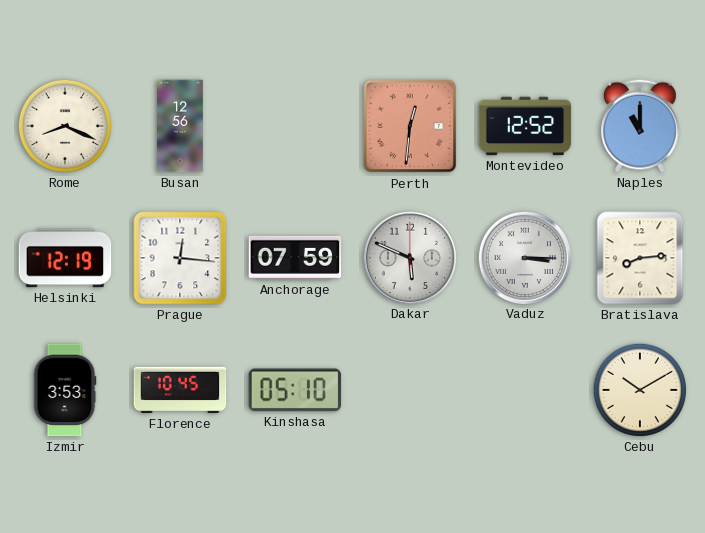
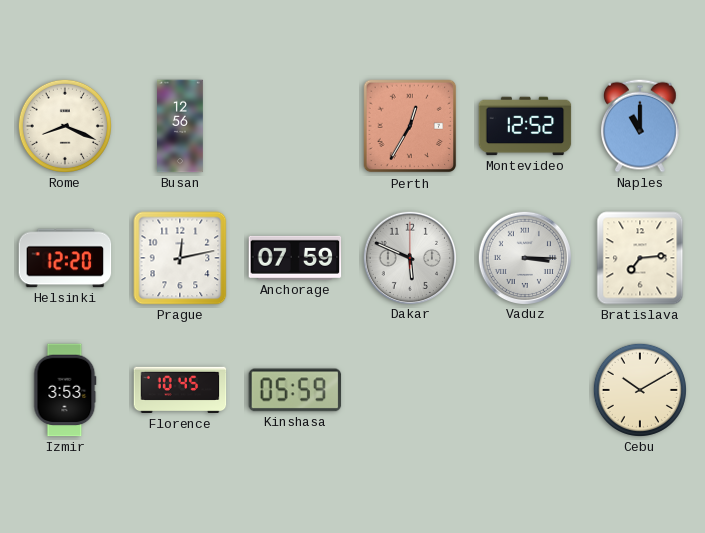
Perth: 12:31 -> 12:35 (410, 126)
Helsinki: 12:19 -> 12:20 (65, 258)
Prague: 12:16 -> 12:13 (180, 258)
Bratislava: 8:14 -> 7:14 (640, 258)
Kinshasa: 05:10 -> 05:59 (295, 390)
